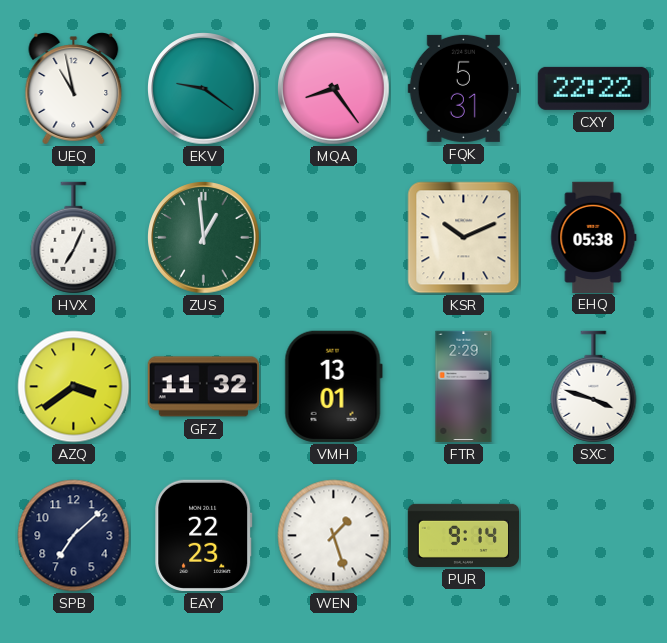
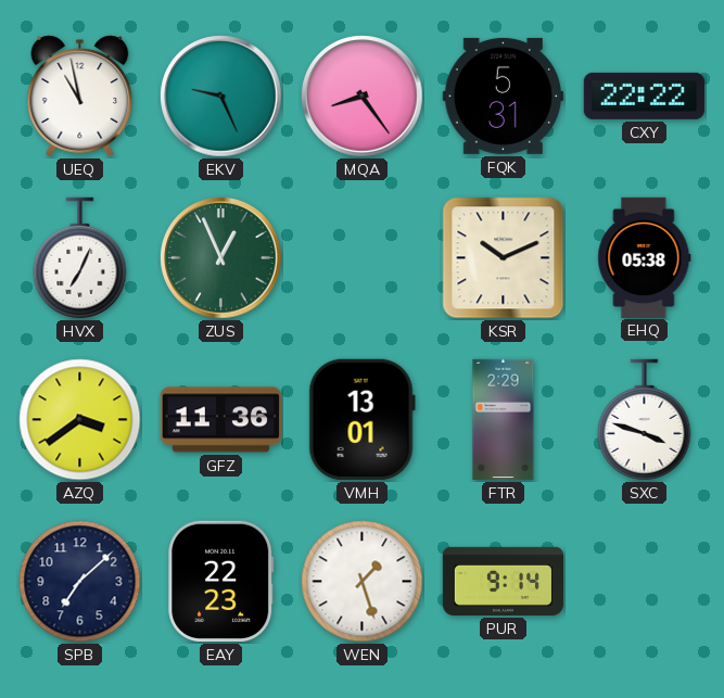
EKV: 9:21 -> 9:26 (221, 97)
ZUS: 12:59 -> 12:56 (221, 258)
GFZ: 11:32 -> 11:36 (220, 420)
